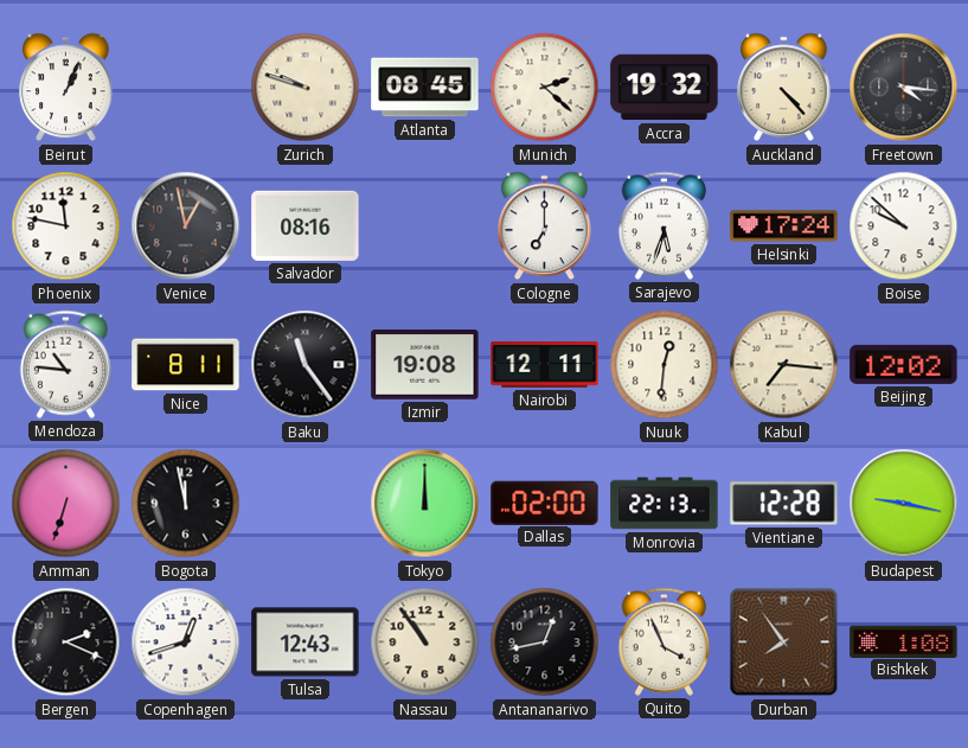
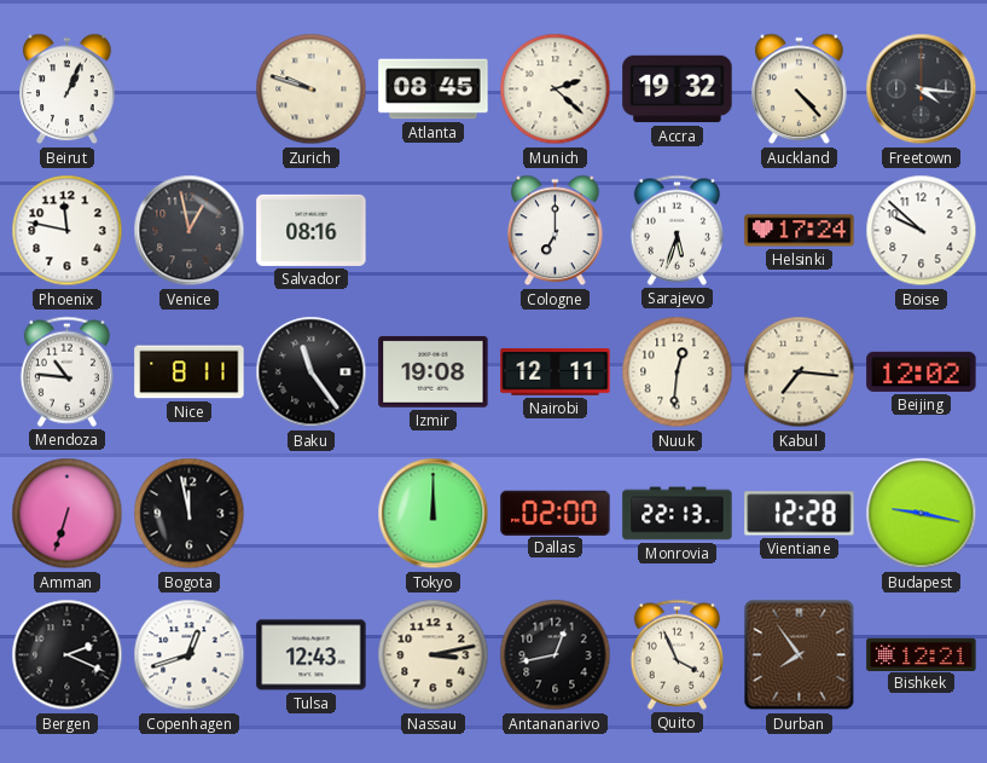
Nassau: 10:54 -> 3:13 (434, 655)
Bishkek: 1:08 -> 12:21 (922, 654)
